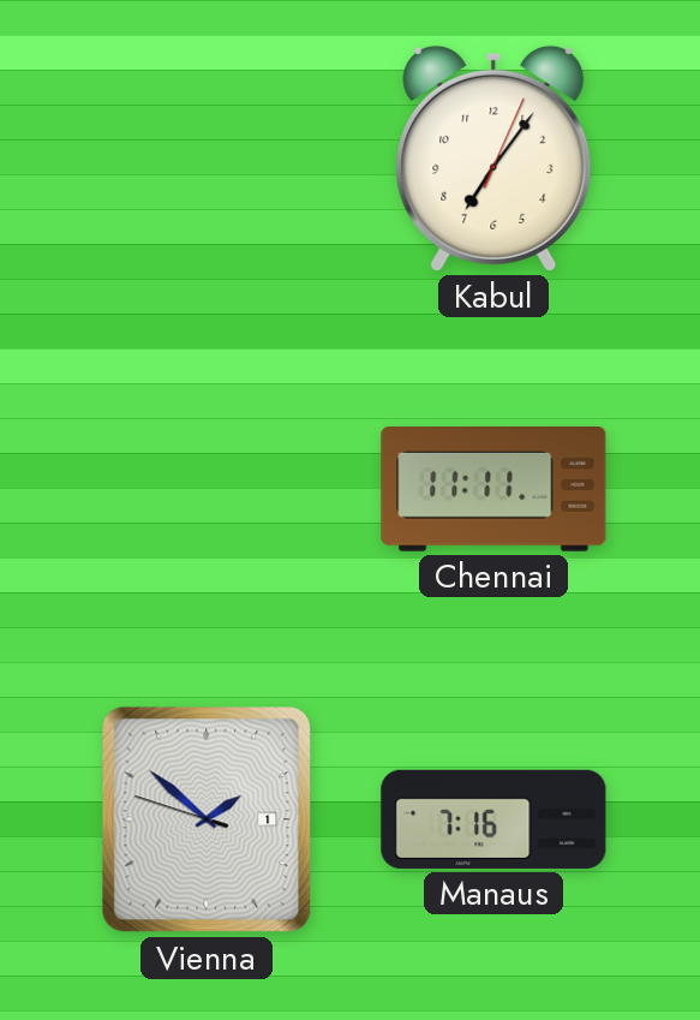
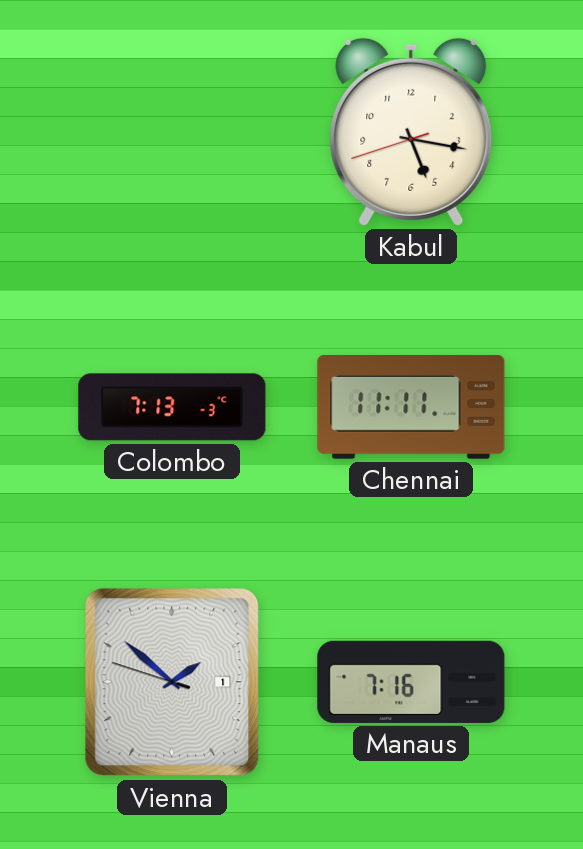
Kabul: 7:06 -> 5:16 (411, 132)
Colombo: none -> 7:13 (172, 407)
